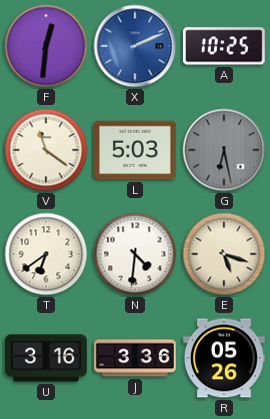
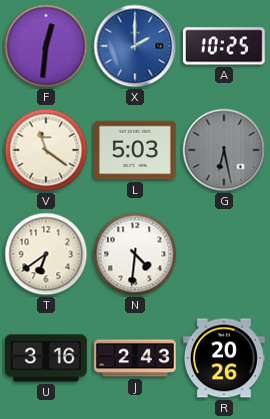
X: 2:11 -> 2:00 (135, 46)
E: 5:18 -> none (224, 254)
J: 3:36 -> 2:43 (135, 358)
R: 05:26 -> 20:26 (225, 358)
